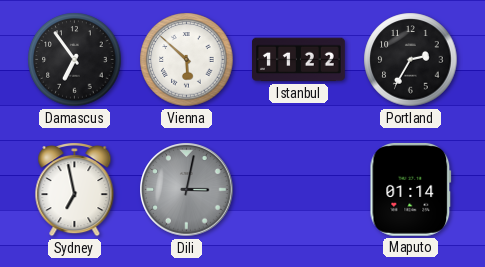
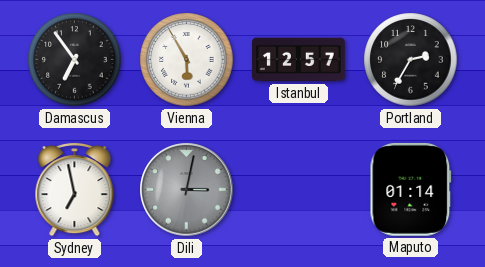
Vienna: 5:52 -> 5:55 (187, 60)
Istanbul: 11:22 -> 12:57 (299, 60)
